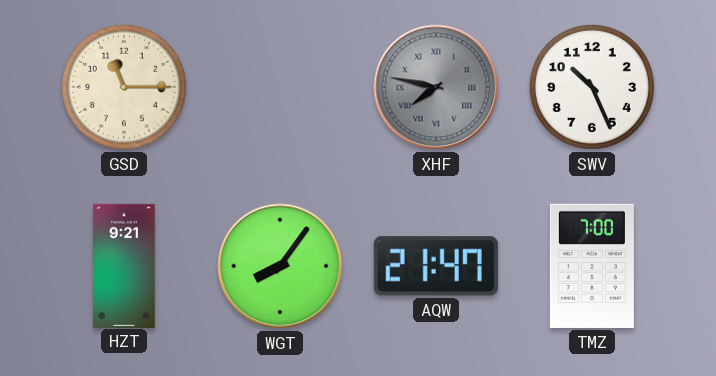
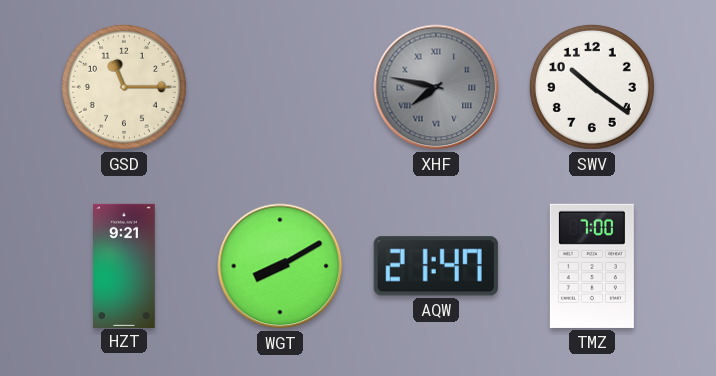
SWV: 10:26 -> 10:21 (592, 87)
WGT: 8:06 -> 8:10 (280, 266)
